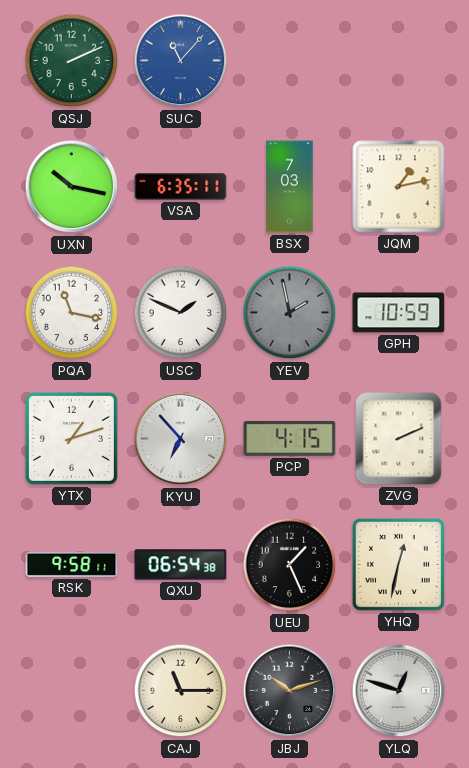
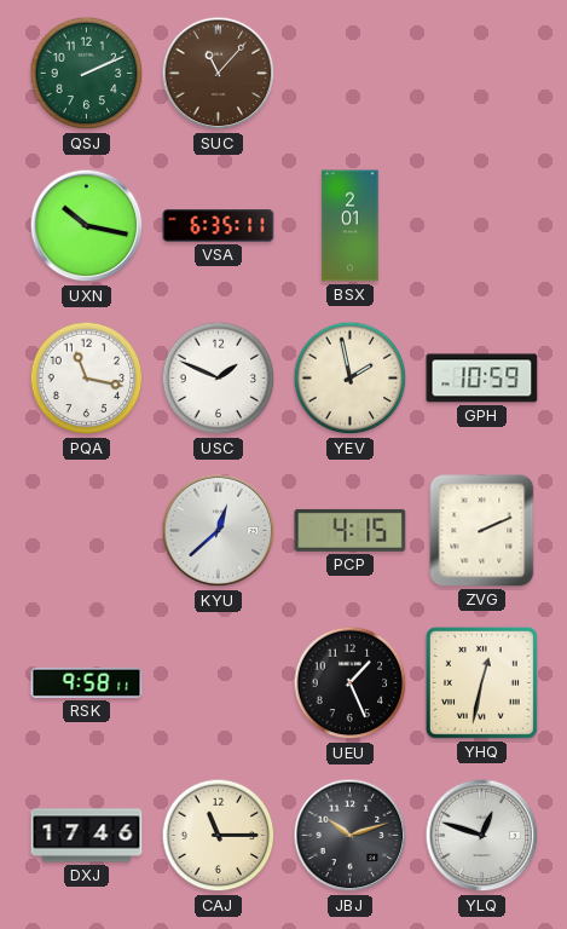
SUC dial: blue -> brown (219, 74)
BSX: 7:03 -> 2:01 (351, 226)
JQM: 1:13 -> none (399, 187)
YEV dial: grey -> cream (351, 379)
YTX: 1:12 -> none (71, 438)
KYU: 6:53 -> 12:38 (219, 531)
QXU: 06:54 -> none (181, 565)
DXJ: none -> 17:46 (87, 836)
